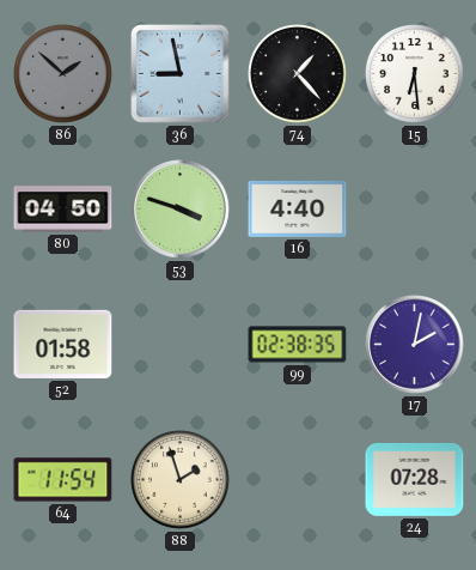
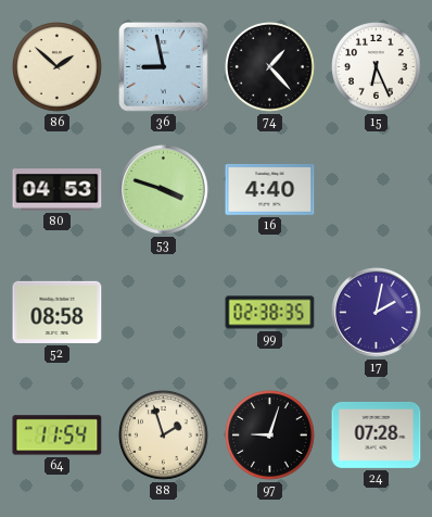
86 dial: grey -> cream (58, 67)
15: 6:29 -> 6:26 (377, 67)
80: 04:50 -> 04:53 (58, 190)
52: 01:58 -> 08:58 (58, 312)
97: none -> 9:03 (270, 436)
